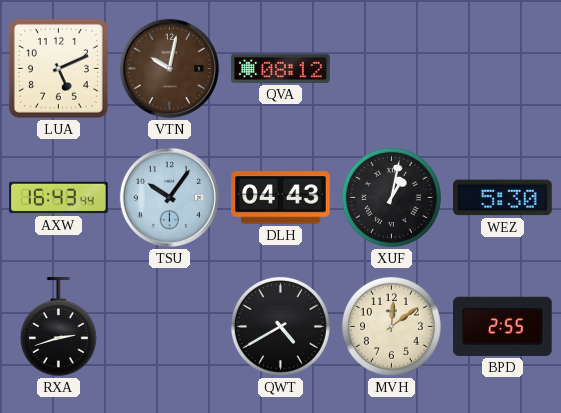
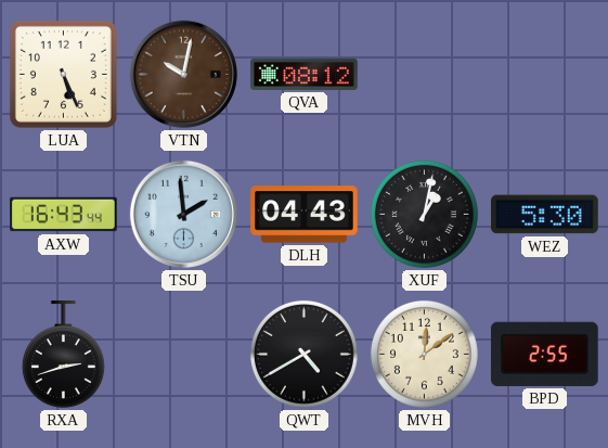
LUA: 5:11 -> 5:26 (63, 74)
TSU: 10:06 -> 1:59 (183, 214)
